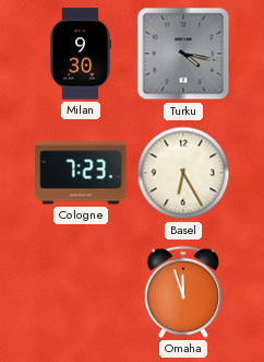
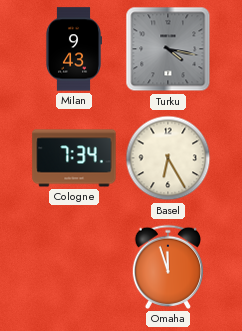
Milan: 9:30 -> 9:43 (73, 49)
Cologne: 7:23 -> 7:34 (74, 158)
